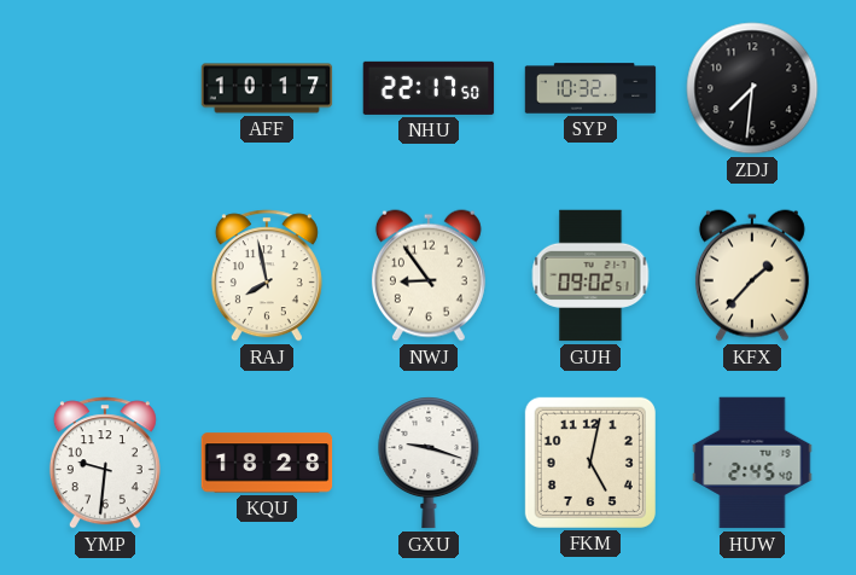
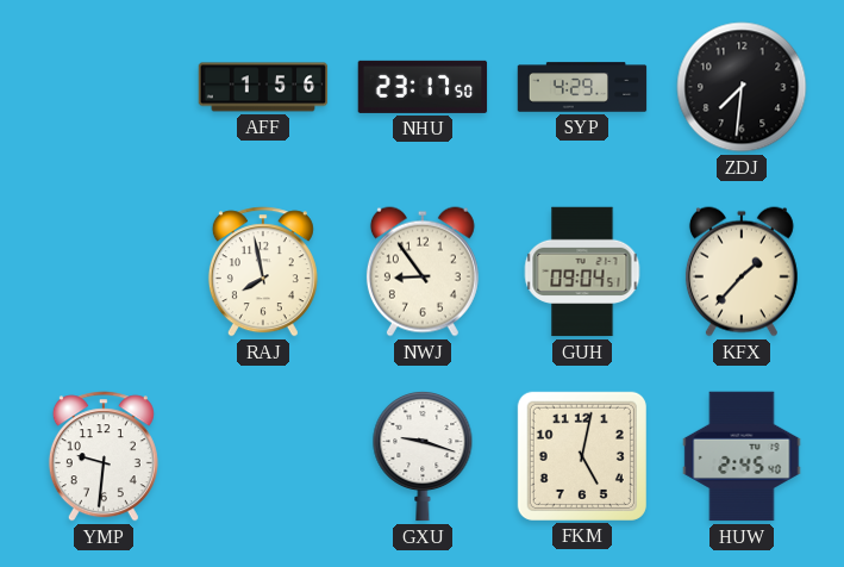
AFF: 10:17 -> 1:56 (263, 87)
NHU: 22:17 -> 23:17 (423, 87)
SYP: 10:32 -> 4:29 (582, 87)
GUH: 09:02 -> 09:04 (582, 272)
KQU: 18:28 -> none (267, 463)
